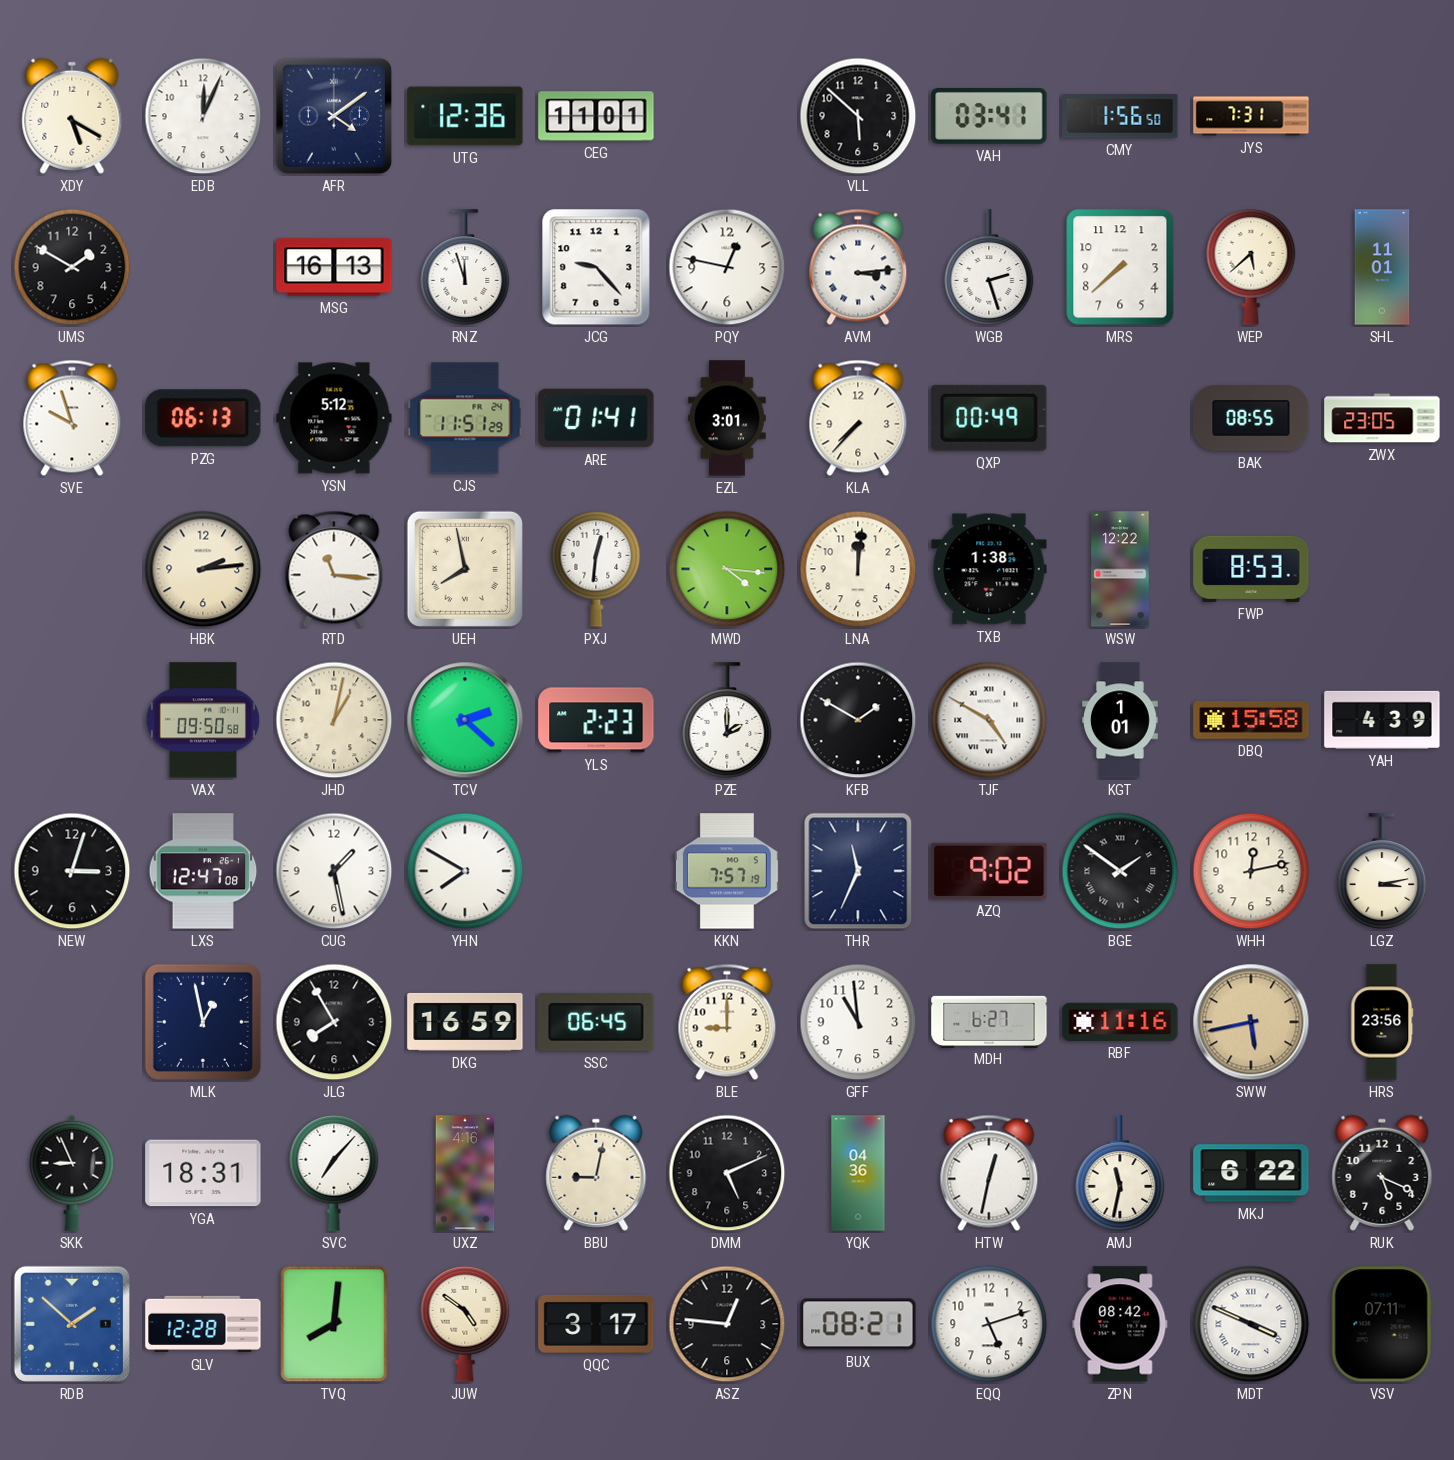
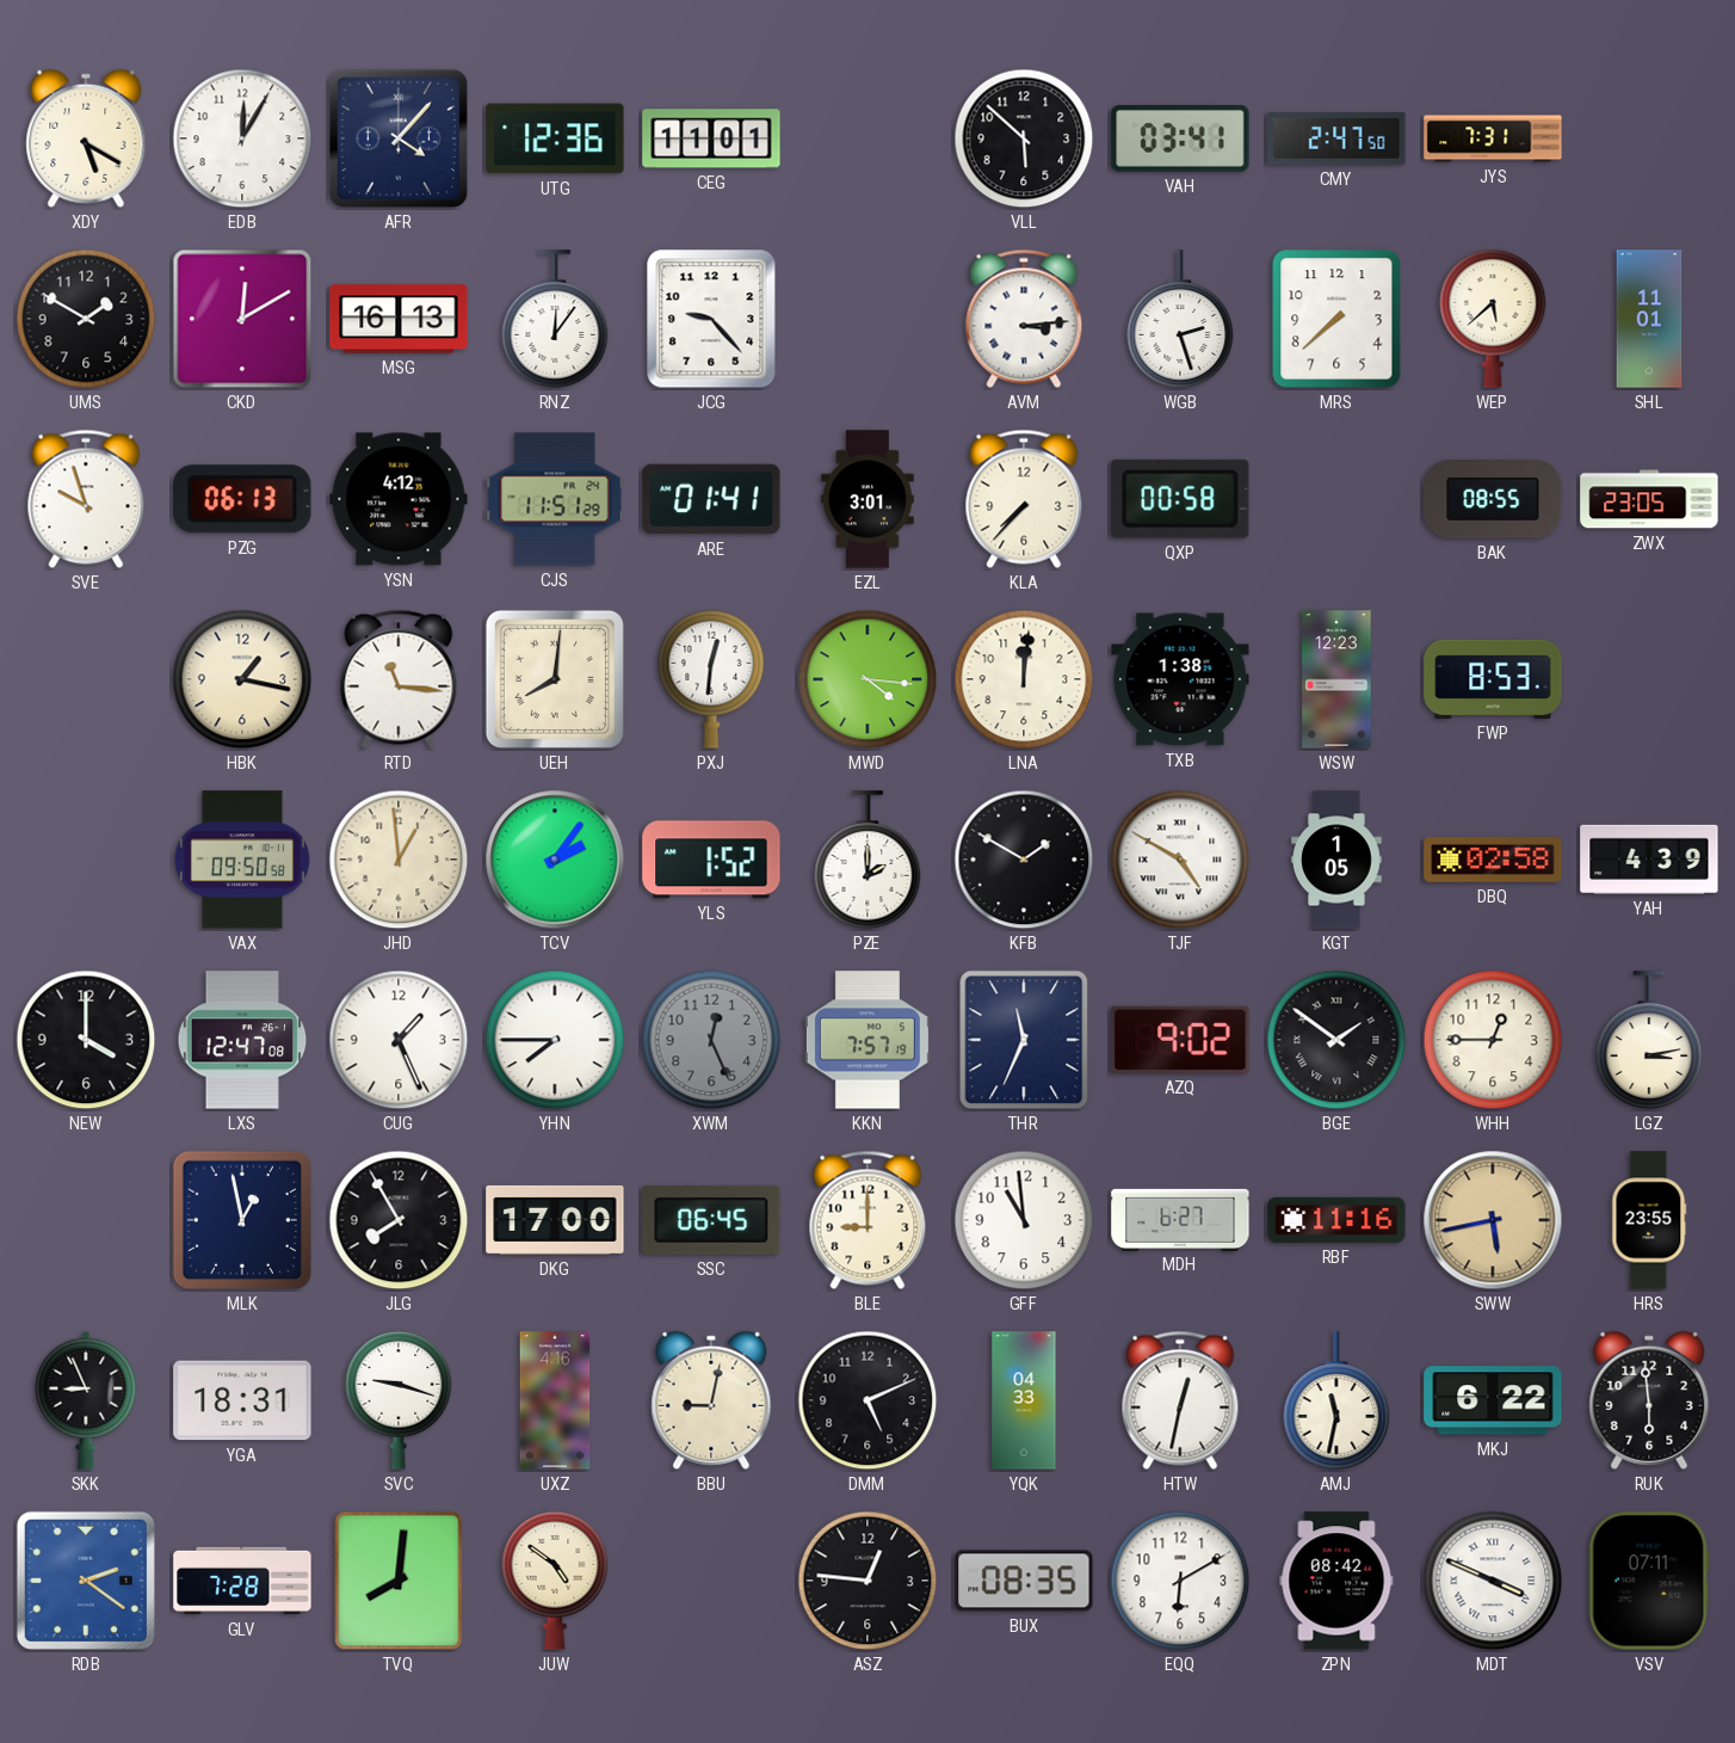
EDB: 12:04 -> 12:05 (242, 138)
AFR: 4:09 -> 4:07 (399, 138)
CMY: 1:56 -> 2:47 (1336, 138)
CKD: none -> 12:10 (242, 319)
RNZ: 11:57 -> 12:06 (555, 319)
PQY: 12:47 -> none (727, 267)
YSN: 5:12 -> 4:12 (399, 499)
QXP: 00:49 -> 00:58 (1180, 499)
HBK: 2:14 -> 1:17 (242, 679)
UEH: 7:58 -> 8:01 (555, 679)
WSW: 12:22 -> 12:23 (1336, 679)
JHD: 1:02 -> 12:59 (399, 860)
TCV: 2:22 -> 2:06 (555, 860)
YLS: 2:23 -> 1:52 (711, 860)
KGT: 1:01 -> 1:05 (1338, 860)
DBQ: 15:58 -> 02:58 (1493, 860)
NEW: 3:03 -> 4:00 (86, 1040)
CUG: 1:28 -> 1:26 (399, 1040)
YHN: 7:50 -> 7:45 (555, 1040)
XWM: none -> 12:26 (711, 1040)
WHH: 12:13 -> 12:45 (1493, 1040)
DKG: 16:59 -> 17:00 (555, 1220)
HRS: 23:56 -> 23:55 (1649, 1220)
SVC: 7:07 -> 9:18 (399, 1400)
YQK: 04:36 -> 04:33 (1024, 1400)
RUK: 5:19 -> 5:59 (1649, 1400)
RDB: 1:52 -> 2:21 (86, 1581)
GLV: 12:28 -> 7:28 (242, 1581)
QQC: 3:17 -> none (596, 1324)
BUX: 08:21 -> 08:35 (1024, 1581)
EQQ: 5:12 -> 6:10 (1180, 1581)
